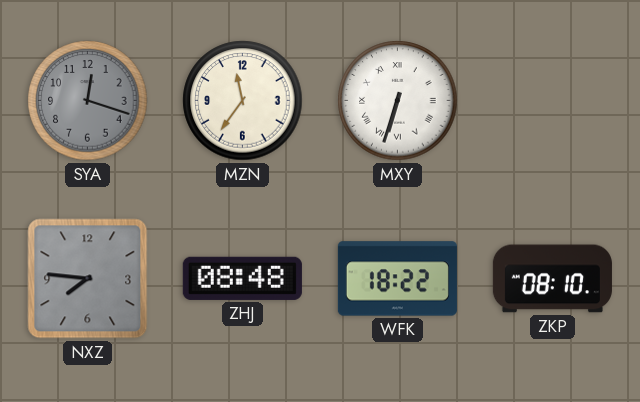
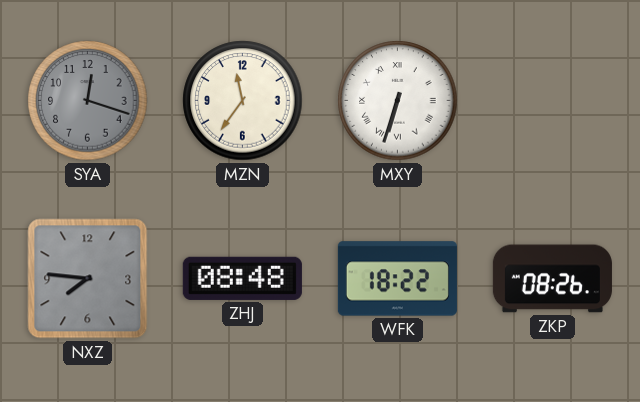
ZKP: 08:10 -> 08:26 (552, 279)
